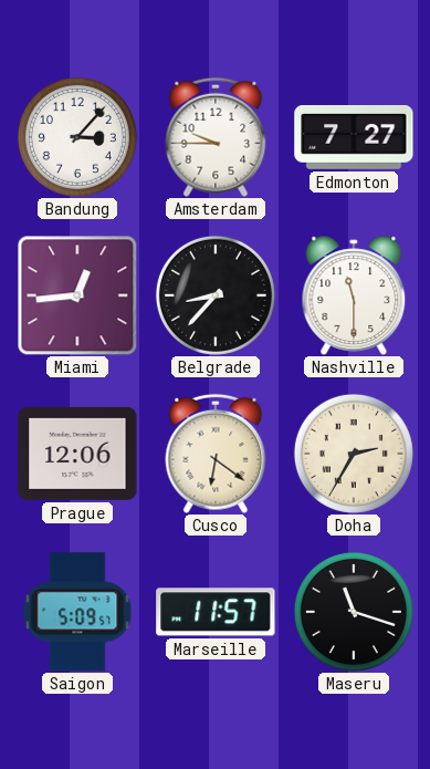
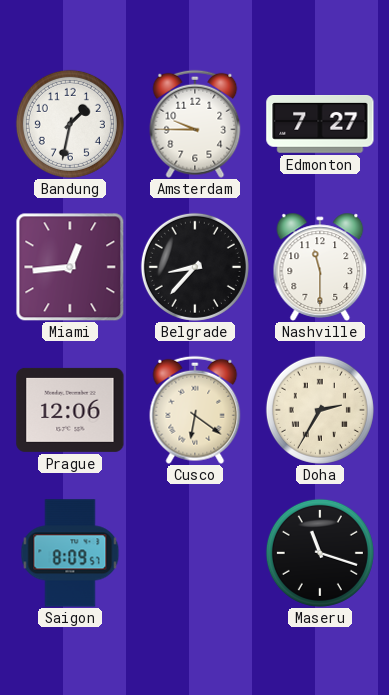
Bandung: 3:07 -> 1:32 (70, 124)
Saigon: 5:09 -> 8:09 (70, 553)
Marseille: 11:57 -> none (216, 612)
